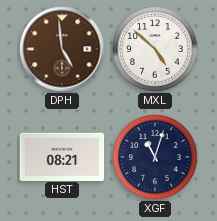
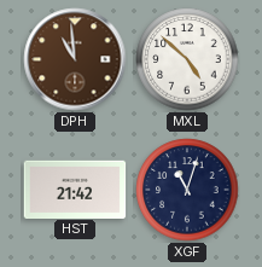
DPH: 4:59 -> 10:59 (75, 59)
HST: 08:21 -> 21:42 (75, 188)
